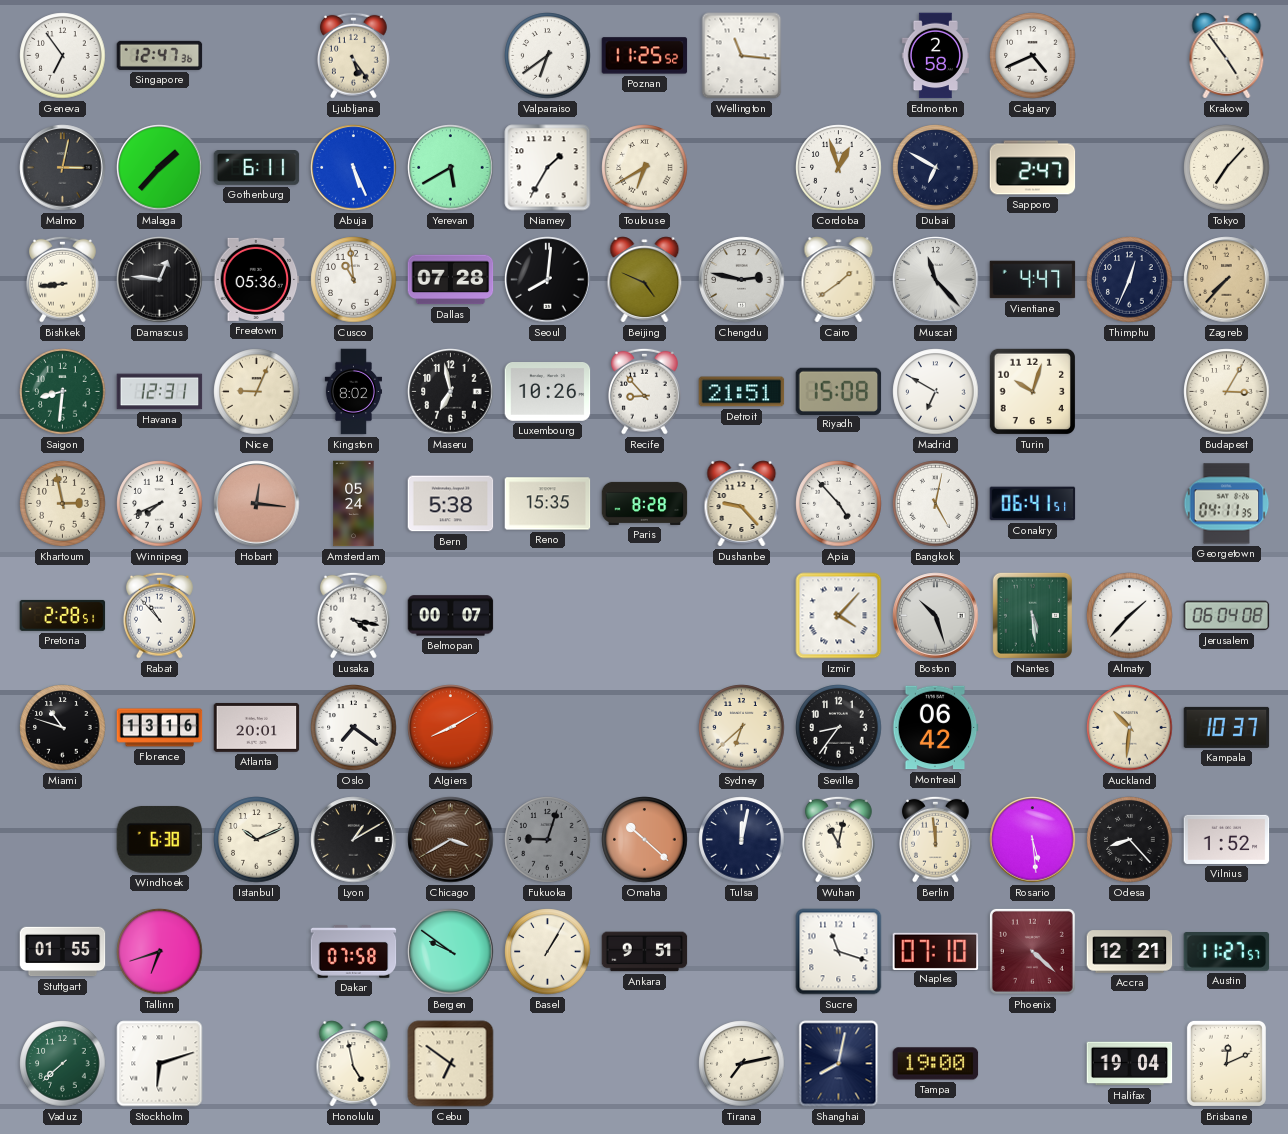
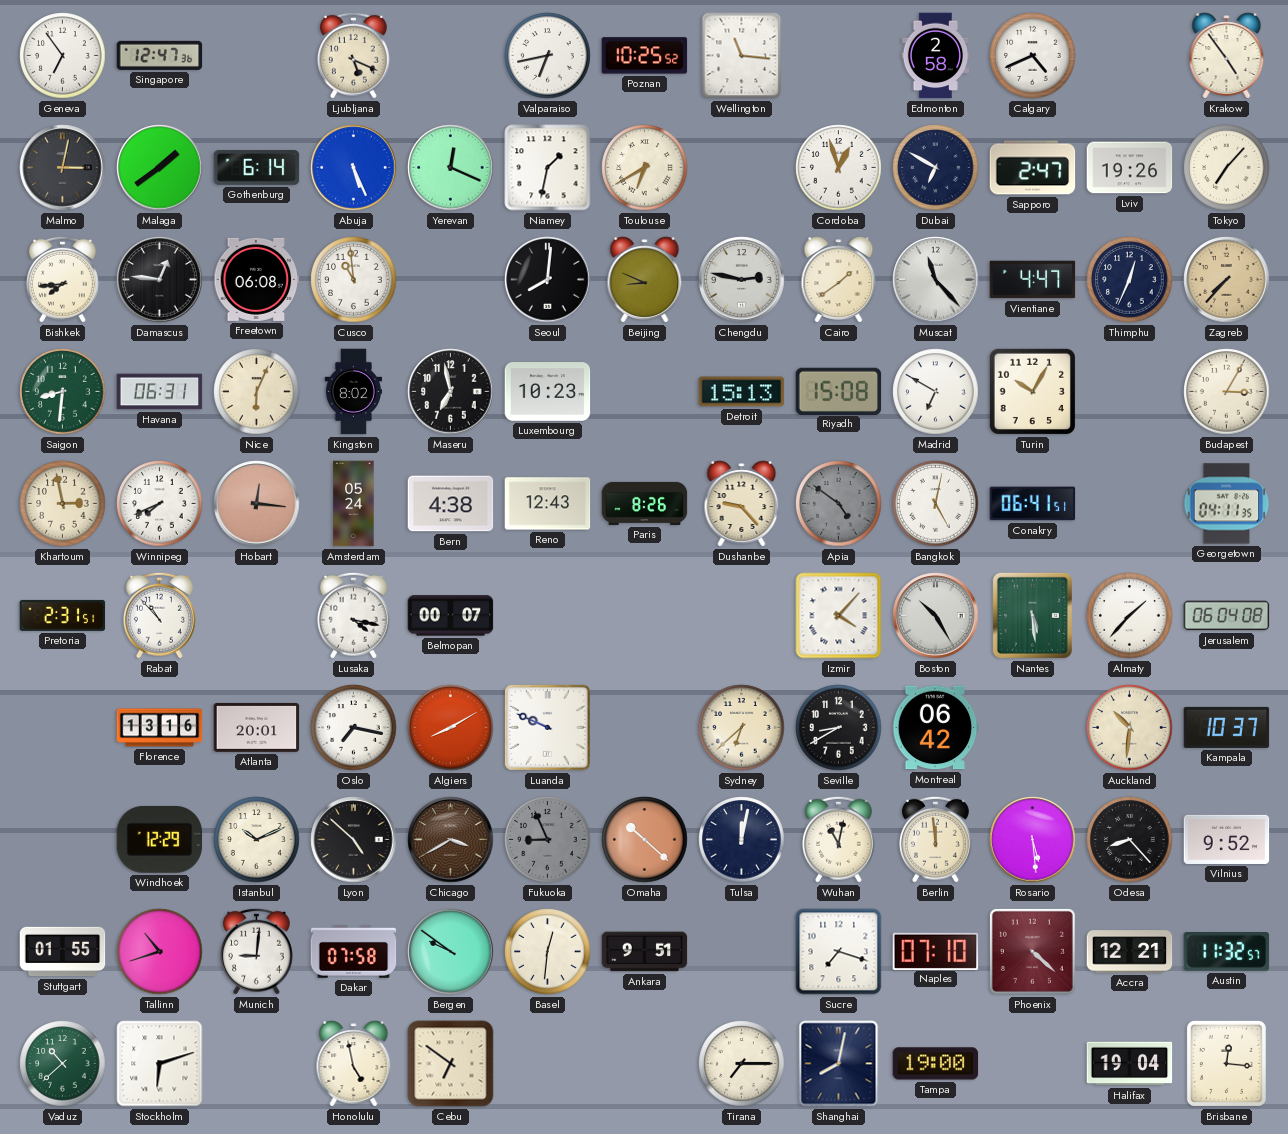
Ljubljana: 5:24 -> 5:19 (354, 55)
Valparaiso: 6:39 -> 6:43 (548, 56)
Poznan: 11:25 -> 10:25 (645, 56)
Malaga: 1:37 -> 1:39 (160, 168)
Gothenburg: 6:11 -> 6:14 (257, 168)
Yerevan: 5:40 -> 12:19 (451, 168)
Niamey: 1:35 -> 1:32 (548, 168)
Lviv: none -> 19:26 (1130, 168)
Bishkek: 8:44 -> 7:44 (63, 279)
Freetown: 05:36 -> 06:08 (257, 279)
Dallas: 07:28 -> none (451, 280)
Beijing: 4:49 -> 8:49 (645, 280)
Havana: 12:31 -> 06:31 (160, 392)
Nice: 9:04 -> 6:04 (257, 392)
Luxembourg: 10:26 -> 10:23 (548, 392)
Recife: 8:53 -> none (645, 391)
Detroit: 21:51 -> 15:13 (742, 392)
Turin: 10:03 -> 10:05 (1032, 391)
Bern: 5:38 -> 4:38 (451, 504)
Reno: 15:35 -> 12:43 (548, 504)
Paris: 8:28 -> 8:26 (645, 503)
Apia: 4:53 -> 4:51 (839, 504)
Apia dial: white -> grey (839, 504)
Pretoria: 2:28 -> 2:31 (63, 615)
Boston: 10:27 -> 10:25 (936, 616)
Miami: 10:48 -> none (63, 728)
Oslo: 7:21 -> 7:17 (354, 728)
Luanda: none -> 9:49 (547, 727)
Seville: 8:36 -> 8:40 (839, 728)
Windhoek: 6:38 -> 12:29 (160, 840)
Lyon: 1:10 -> 4:52 (354, 840)
Fukuoka: 9:03 -> 8:56 (548, 840)
Vilnius: 1:52 -> 9:52 (1227, 839)
Tallinn: 6:42 -> 10:42 (160, 952)
Munich: none -> 9:01 (257, 951)
Basel: 1:05 -> 12:31 (548, 952)
Sucre: 11:18 -> 7:18 (839, 952)
Austin: 11:27 -> 11:32 (1227, 952)
Vaduz: 7:38 -> 10:38 (63, 1064)
Tirana: 7:13 -> 7:15 (742, 1064)
Brisbane: 12:11 -> 12:16 (1226, 1063)
